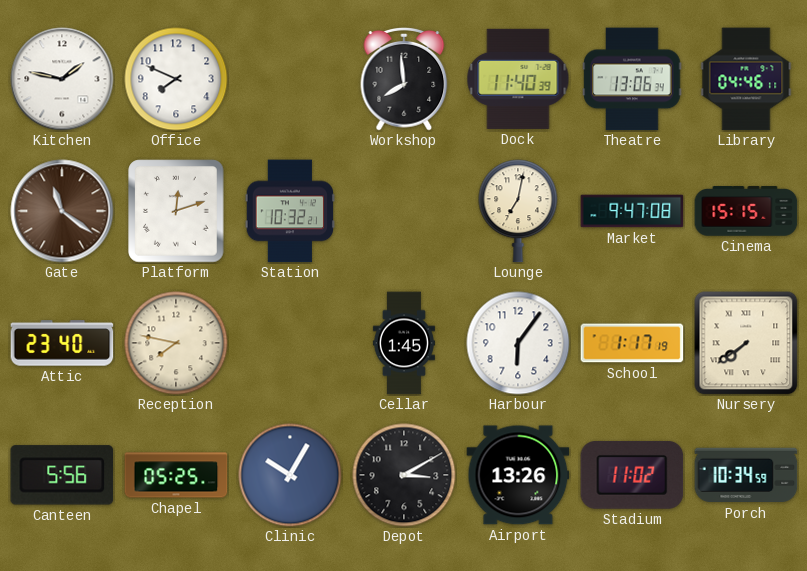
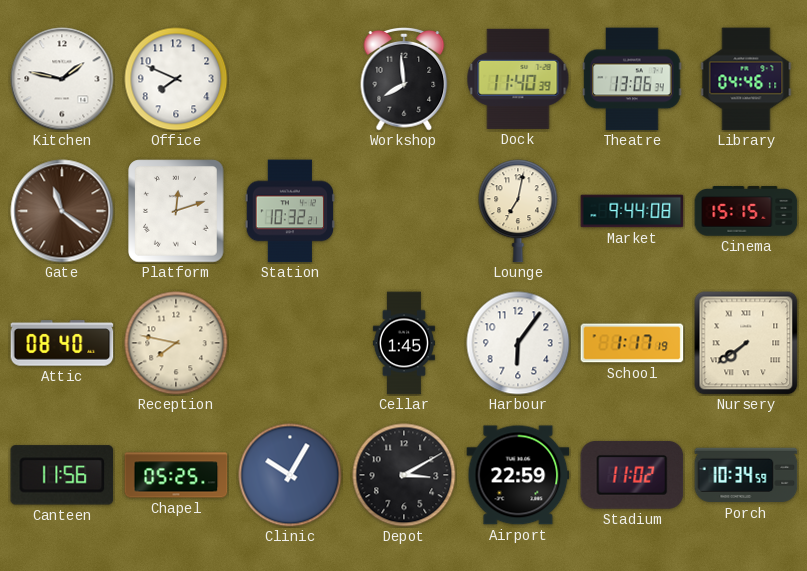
Market: 9:47 -> 9:44 (632, 211)
Attic: 23:40 -> 08:40 (62, 343)
Canteen: 5:56 -> 11:56 (62, 475)
Airport: 13:26 -> 22:59 (518, 475)
